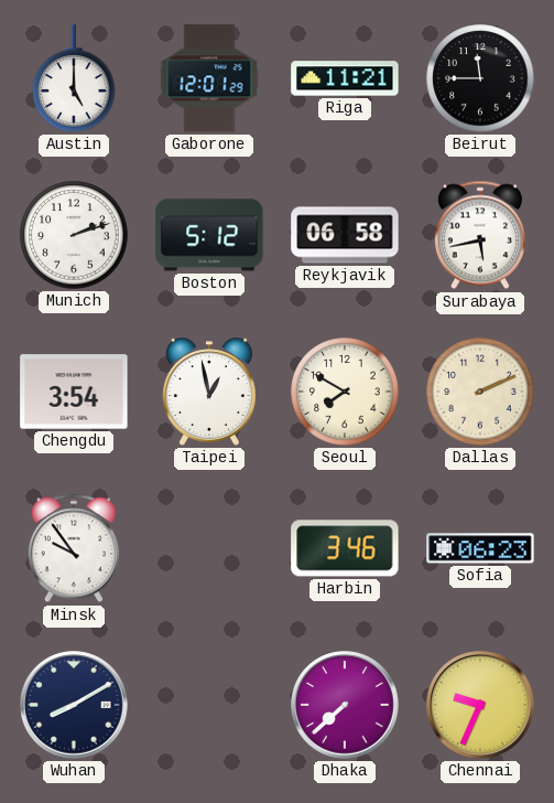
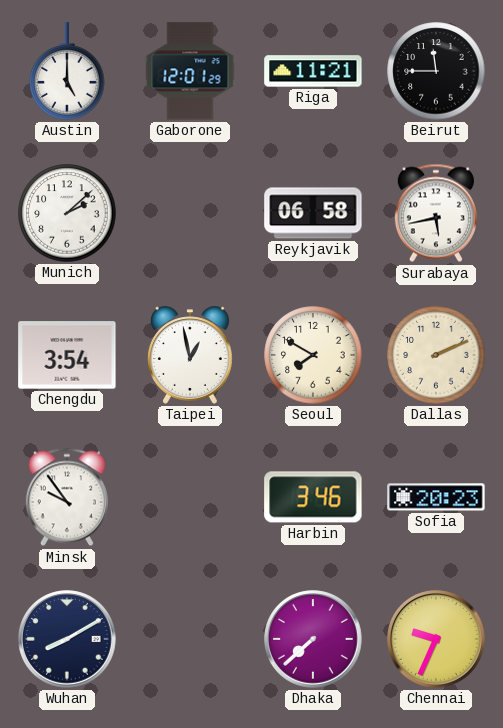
Munich: 2:12 -> 2:08 (67, 213)
Boston: 5:12 -> none (209, 235)
Sofia: 06:23 -> 20:23 (436, 497)
